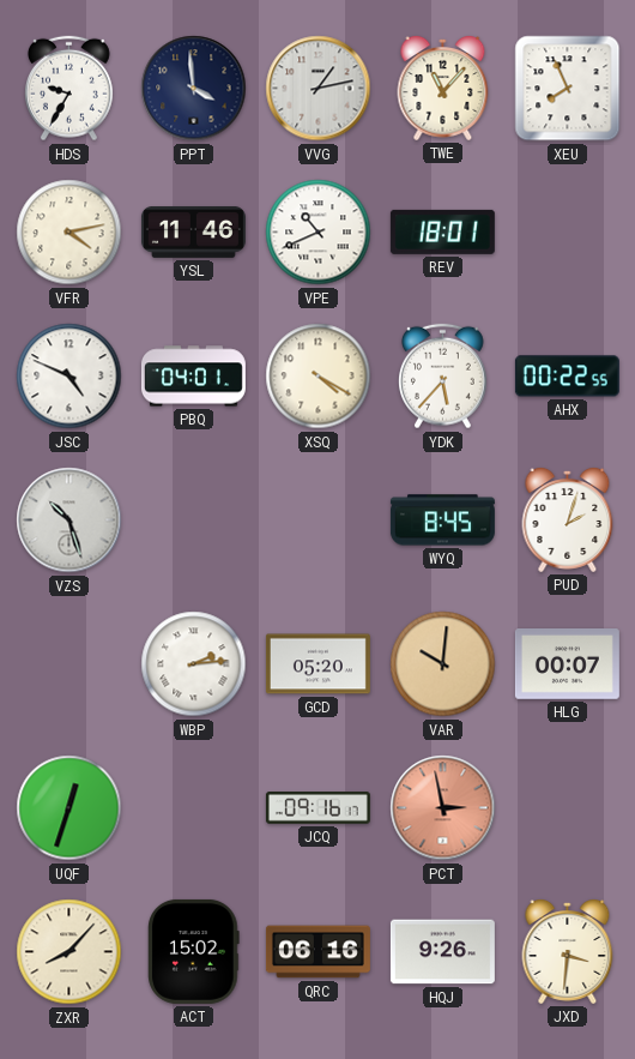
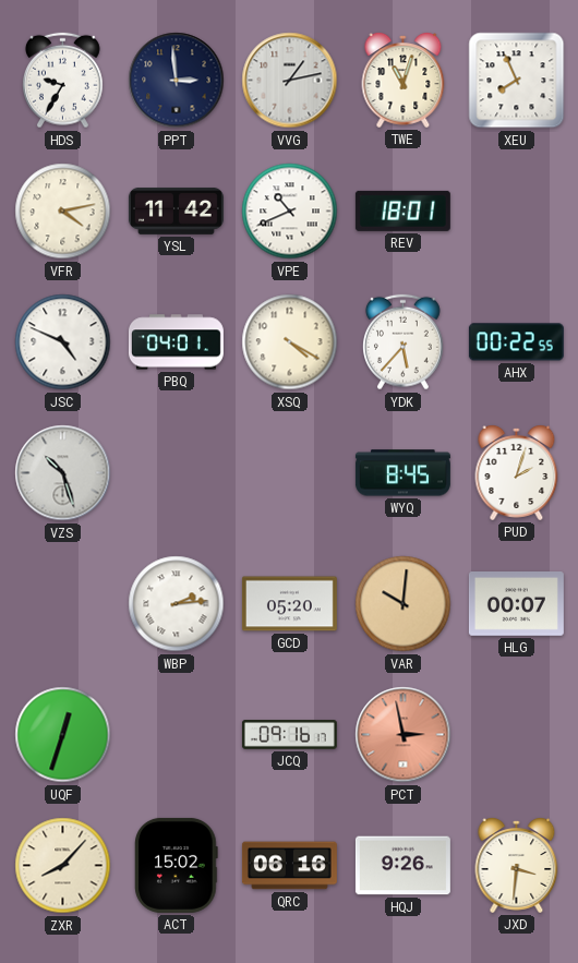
PPT: 3:59 -> 2:59 (177, 81)
TWE: 11:07 -> 11:03 (404, 81)
YSL: 11:46 -> 11:42 (176, 212)
